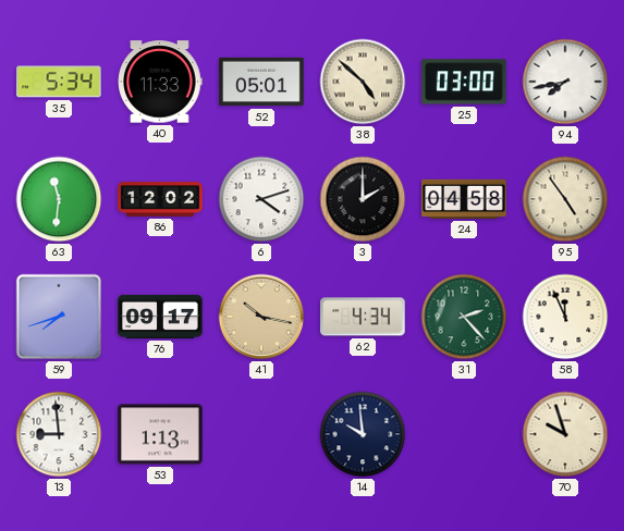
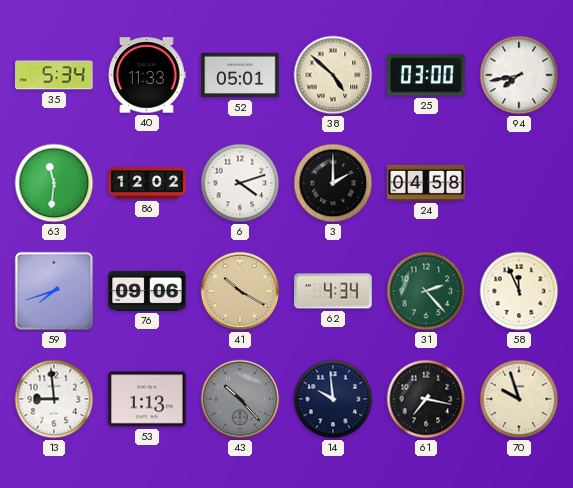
95: 4:54 -> none (565, 199)
76: 09:17 -> 09:06 (147, 291)
41: 10:17 -> 10:20 (240, 291)
43: none -> 10:23 (240, 399)
61: none -> 7:17 (426, 399)
